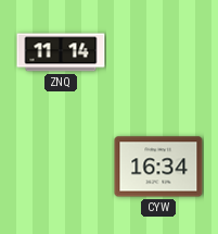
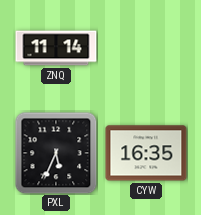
PXL: none -> 5:34 (56, 153)
CYW: 16:34 -> 16:35 (146, 153)
